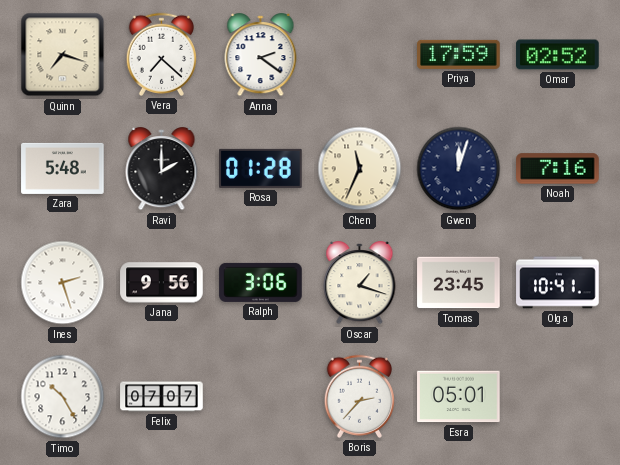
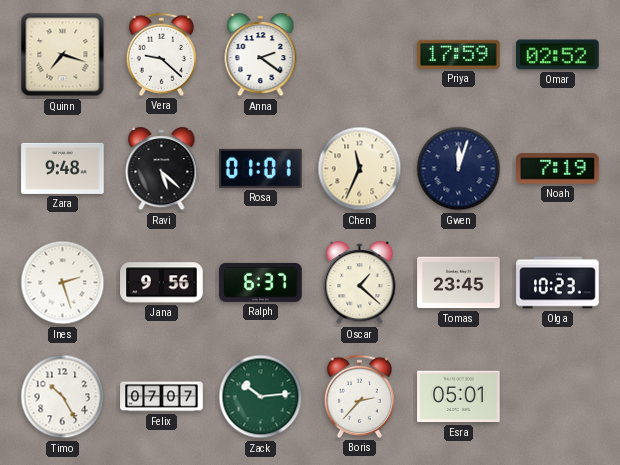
Vera: 7:22 -> 9:22 (161, 54)
Zara: 5:48 -> 9:48 (63, 168)
Ravi: 2:00 -> 5:22 (162, 169)
Rosa: 01:28 -> 01:01 (261, 168)
Noah: 7:16 -> 7:19 (558, 169)
Ralph: 3:06 -> 6:37 (261, 282)
Oscar: 1:18 -> 1:22 (360, 283)
Olga: 10:41 -> 10:23 (558, 283)
Zack: none -> 10:14 (261, 397)
